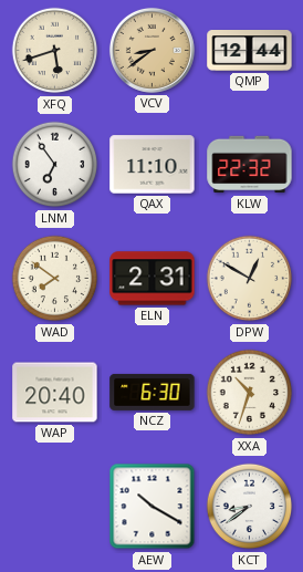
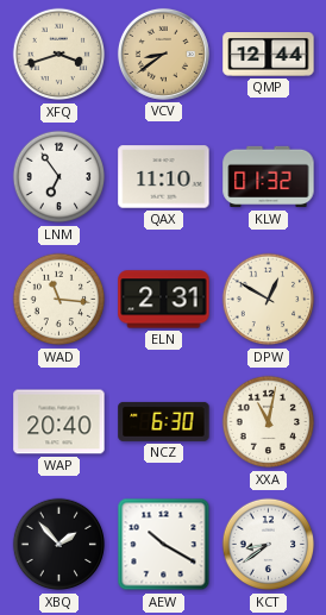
XFQ: 5:42 -> 3:42 (59, 55)
KLW: 22:32 -> 01:32 (269, 177)
WAD: 7:51 -> 11:16 (59, 300)
XXA: 10:33 -> 11:02 (269, 422)
XBQ: none -> 1:53 (59, 545)
